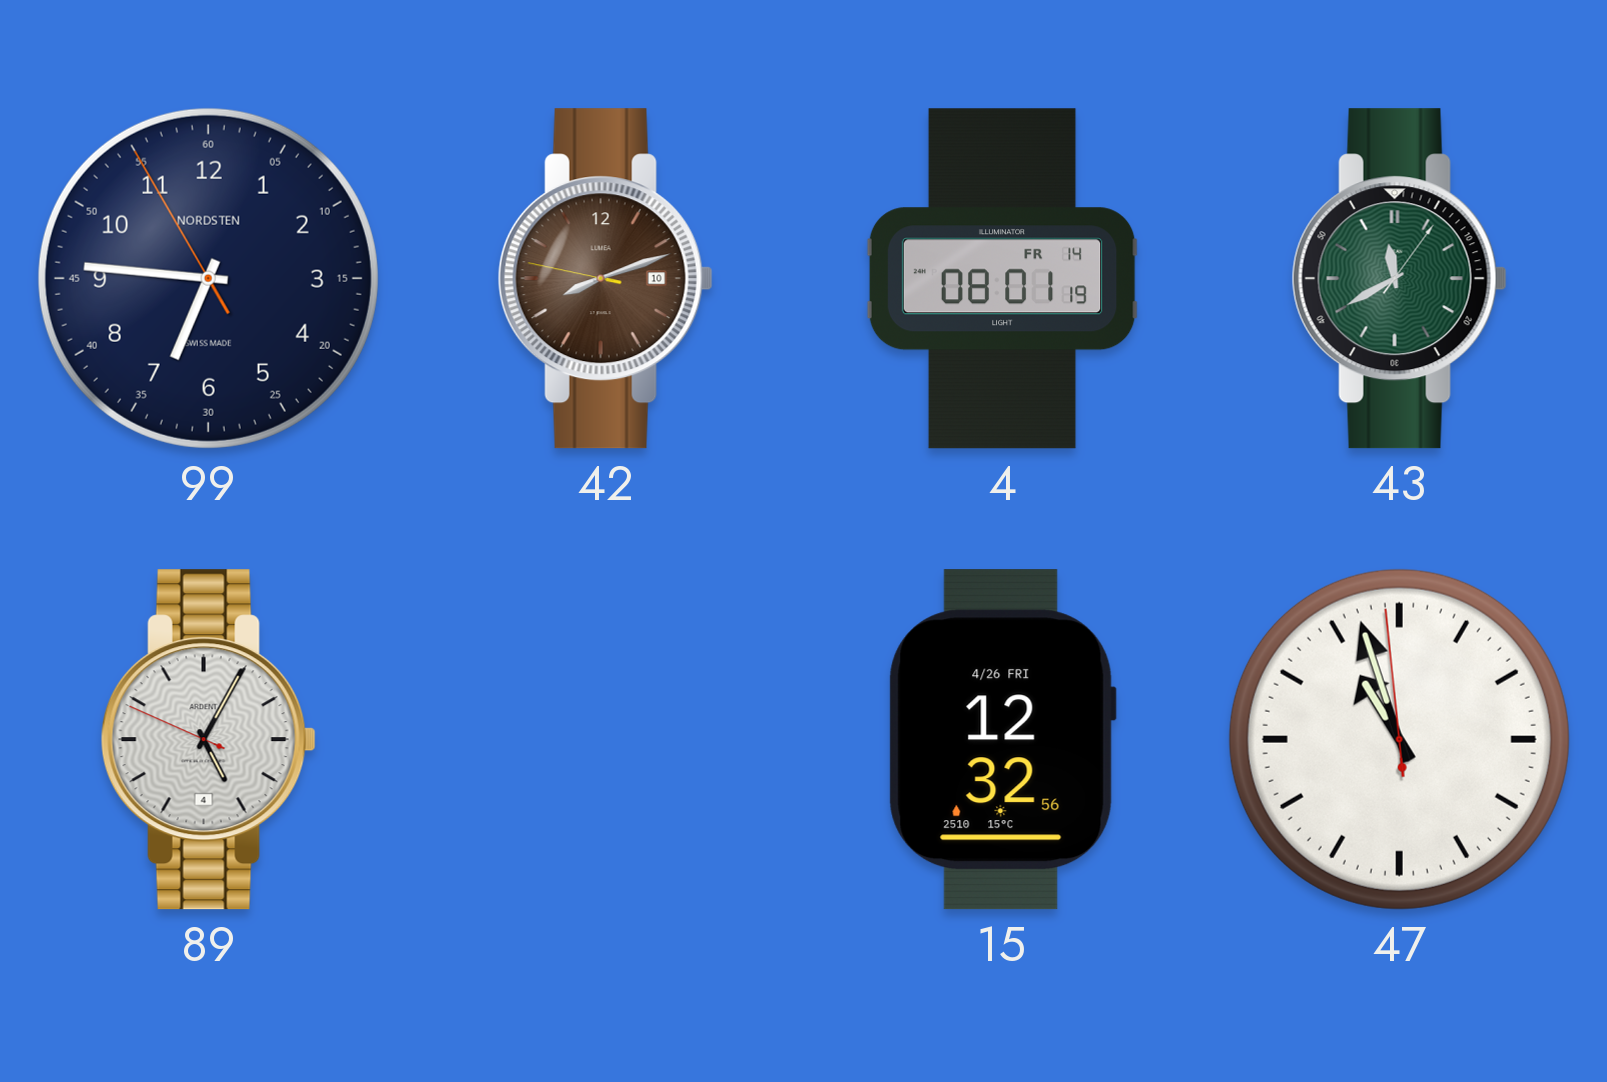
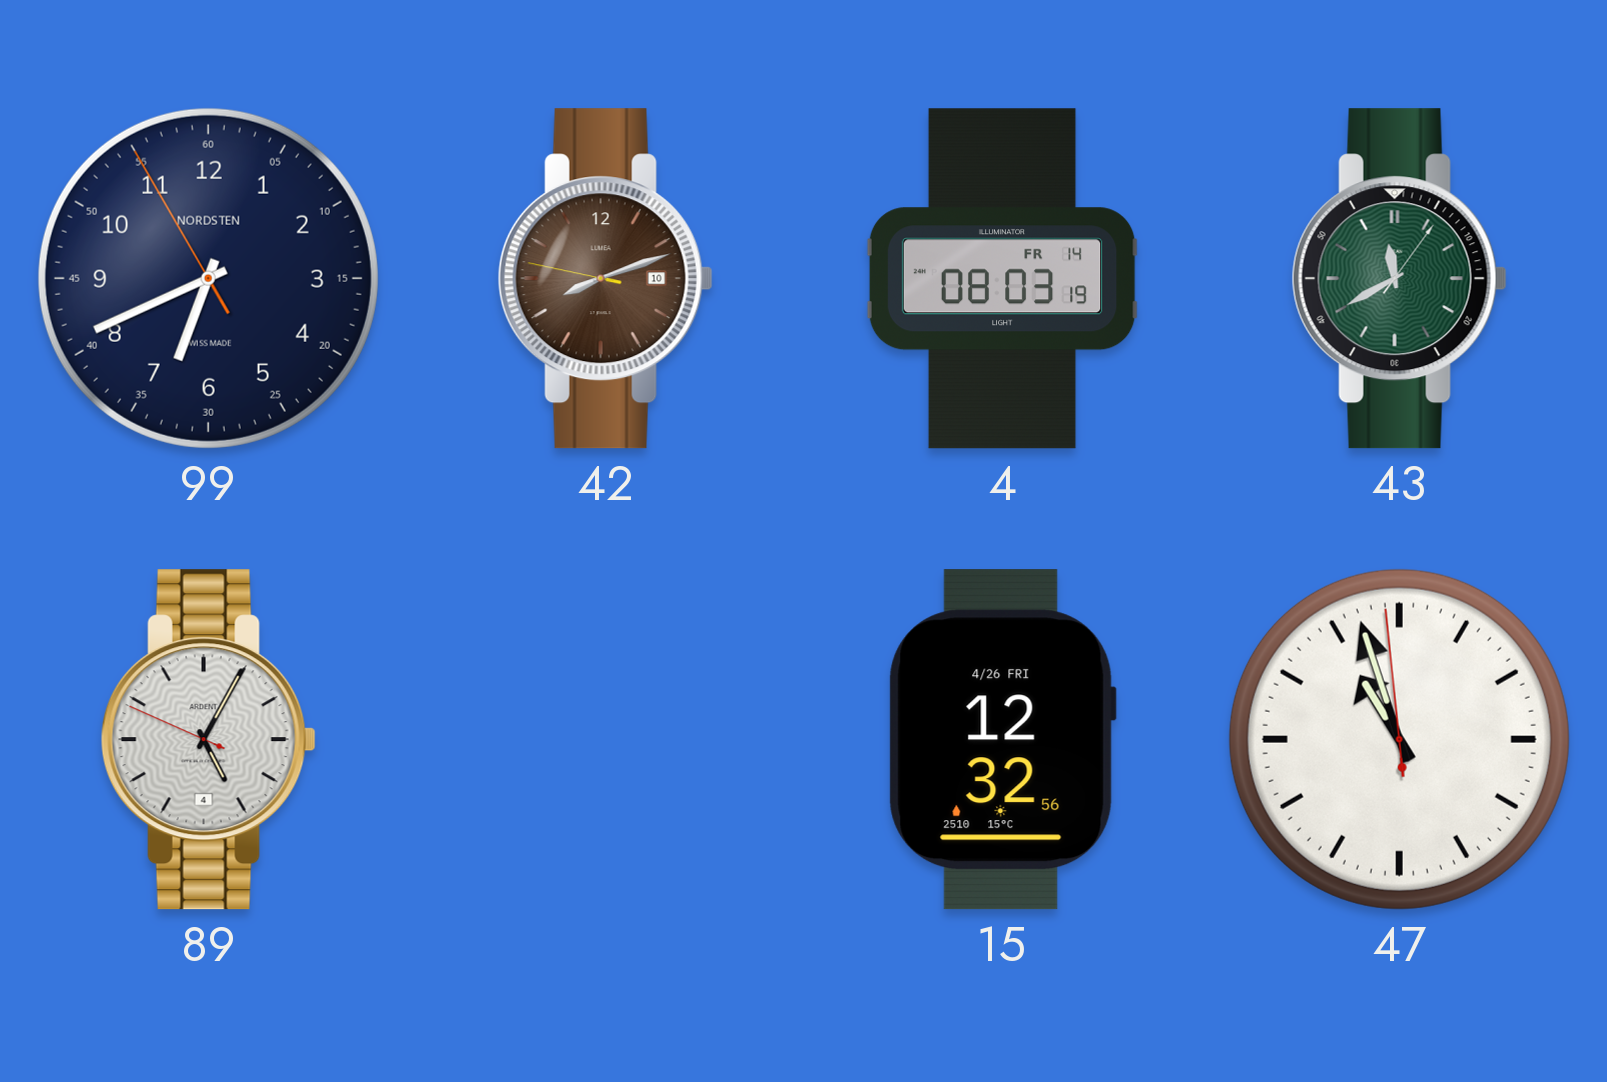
99: 6:45 -> 6:40 (208, 278)
4: 08:01 -> 08:03 (1002, 279)
